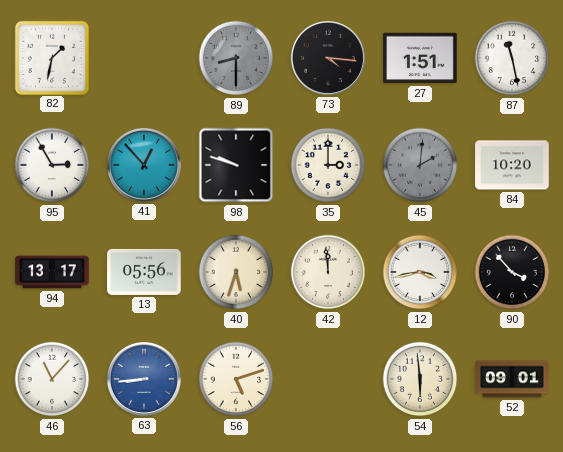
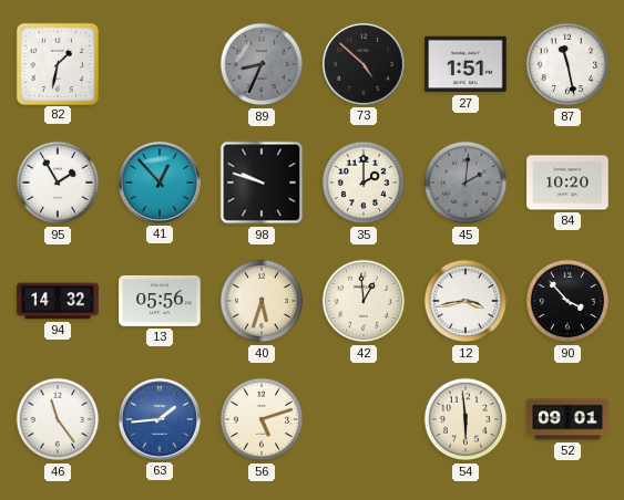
89: 8:30 -> 8:34 (262, 64)
73: 4:16 -> 4:52 (364, 64)
95: 2:55 -> 1:55 (58, 183)
35: 3:00 -> 2:00 (364, 183)
94: 13:17 -> 14:32 (58, 301)
42: 11:59 -> 12:59 (364, 301)
46: 11:07 -> 11:24 (58, 419)
63: 8:44 -> 1:44 (160, 419)
